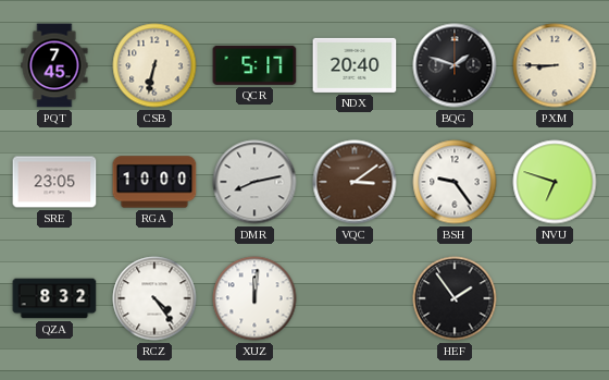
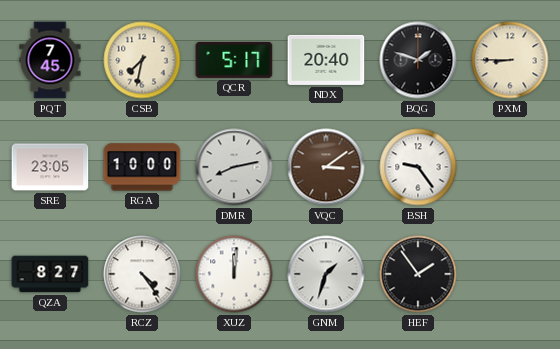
CSB: 6:32 -> 7:32 (142, 60)
NVU: 6:48 -> none (555, 182)
QZA: 8:32 -> 8:27 (50, 274)
GNM: none -> 1:33 (326, 274)
